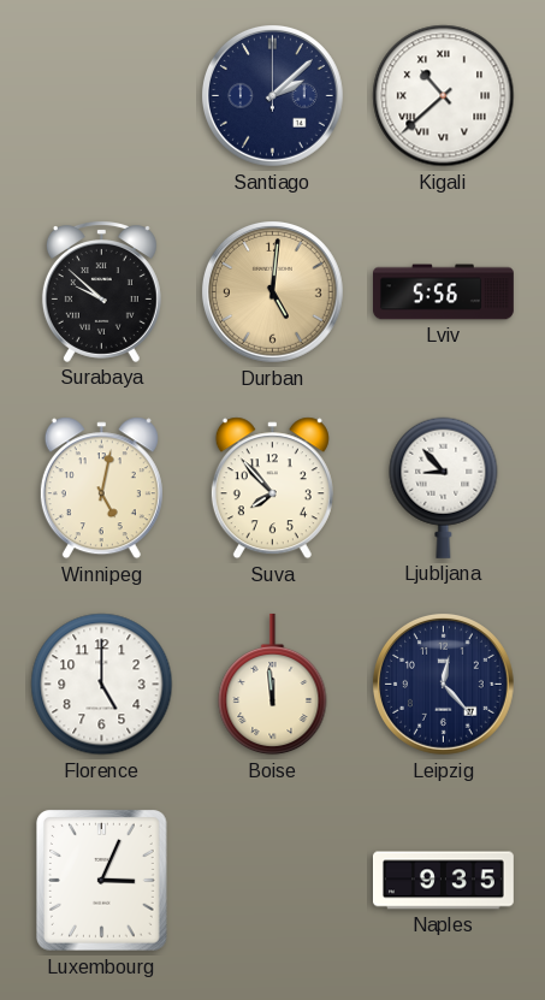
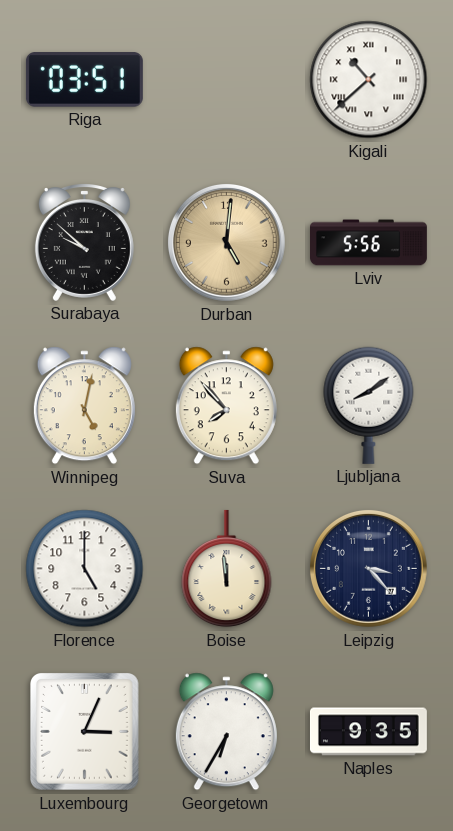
Riga: none -> 03:51 (84, 80)
Santiago: 2:08 -> none (273, 96)
Ljubljana: 8:53 -> 8:09 (369, 405)
Leipzig: 12:23 -> 3:23 (369, 569)
Georgetown: none -> 6:35 (226, 732)
